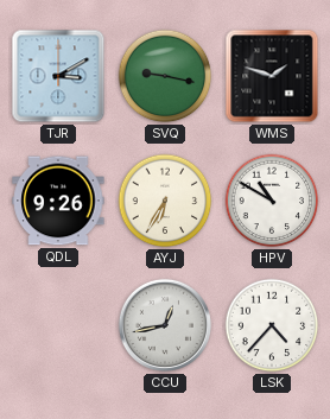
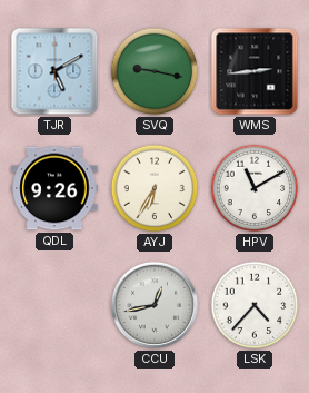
TJR: 3:10 -> 5:10 (54, 71)
WMS: 1:48 -> 2:44 (255, 71)
HPV: 10:50 -> 11:10 (255, 188)
